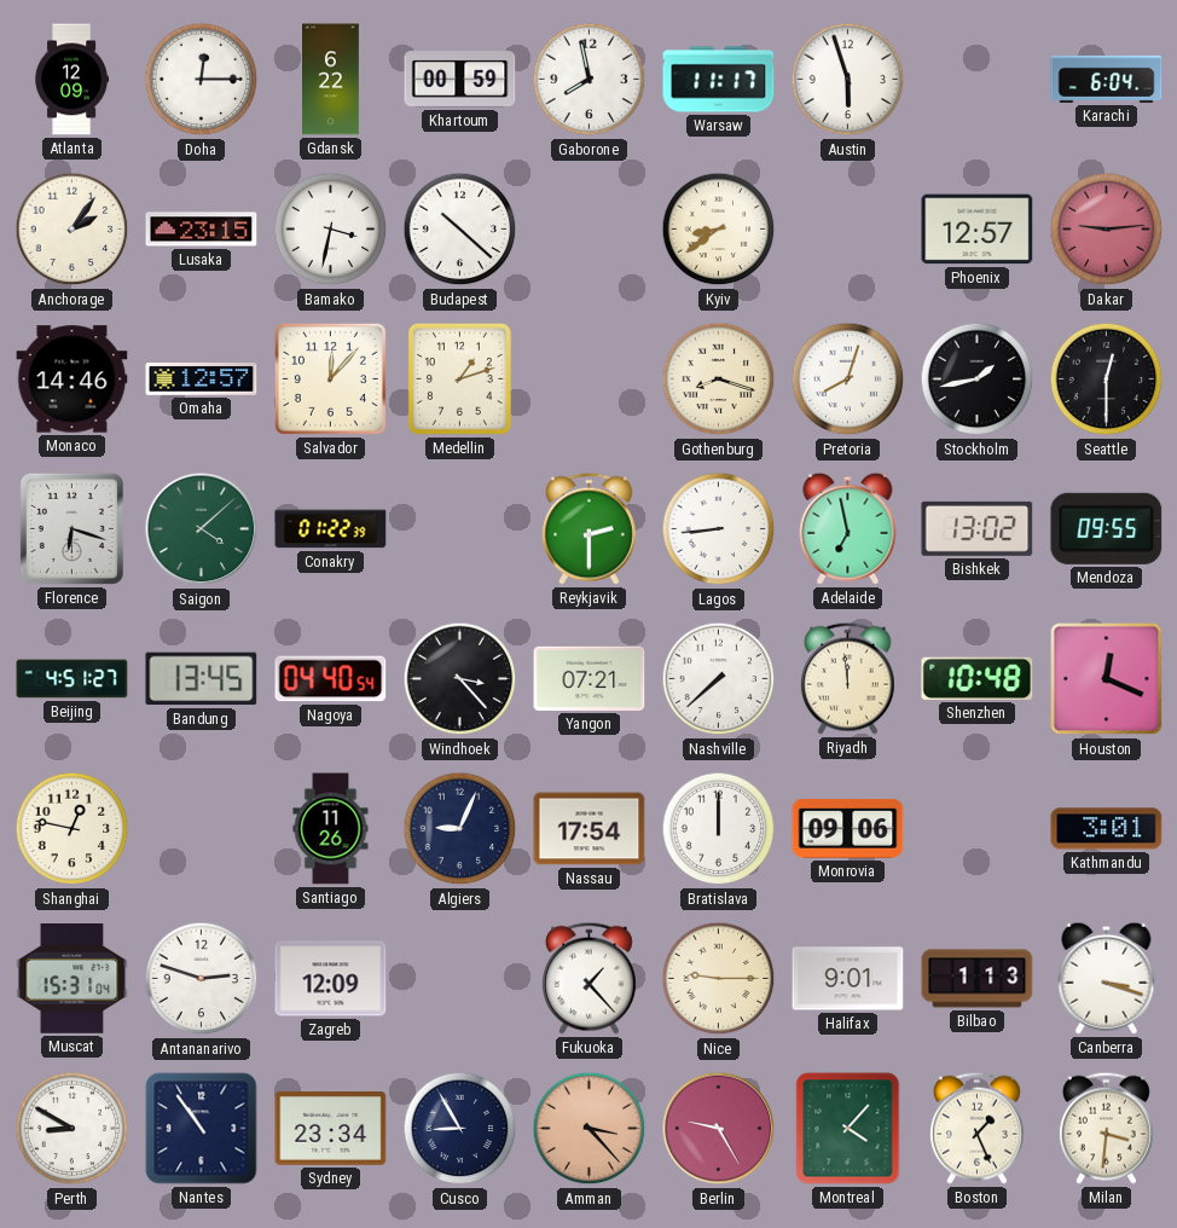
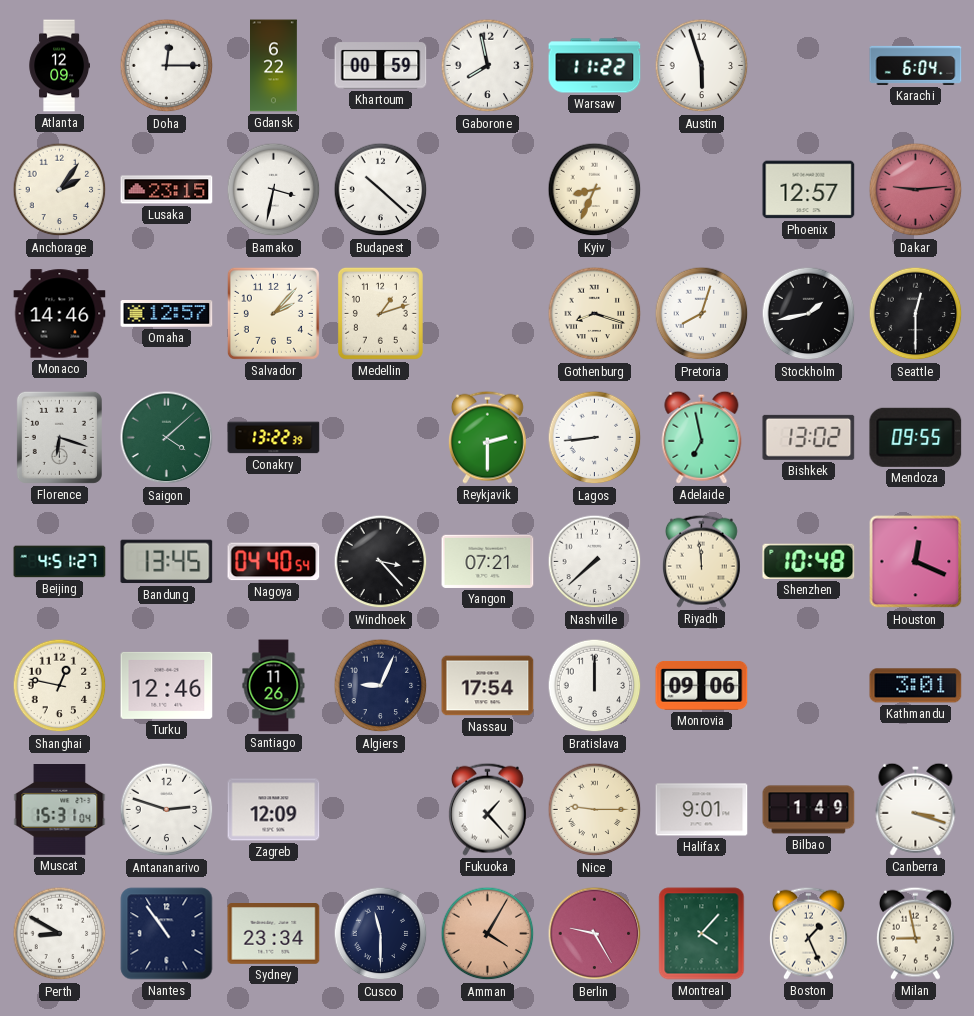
Warsaw: 11:17 -> 11:22 (595, 66)
Kyiv: 8:39 -> 8:34 (595, 190)
Salvador: 12:07 -> 2:07 (273, 313)
Conakry: 01:22 -> 13:22 (274, 438)
Turku: none -> 12:46 (167, 685)
Bilbao: 1:13 -> 1:49 (809, 810)
Cusco: 8:55 -> 11:30 (381, 934)
Amman: 3:23 -> 4:05 (488, 934)
Milan: 3:31 -> 8:58 (915, 933)
